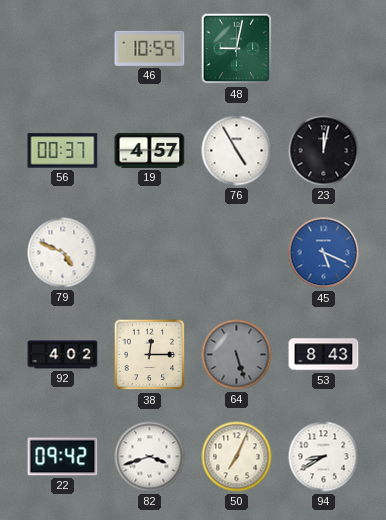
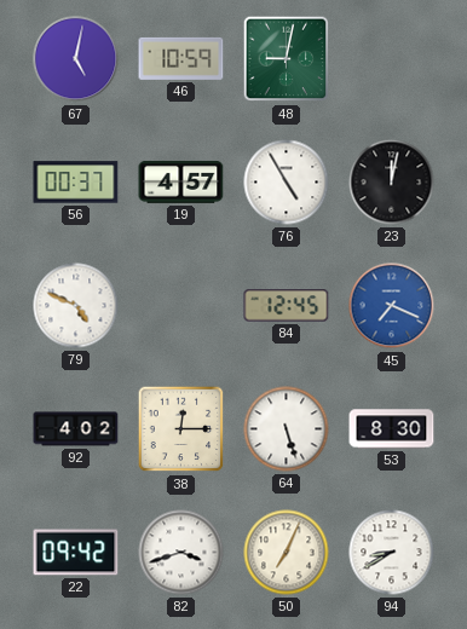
67: none -> 5:02 (76, 59)
84: none -> 12:45 (287, 306)
45: 5:19 -> 7:19 (392, 306)
64 dial: grey -> white (287, 429)
53: 8:43 -> 8:30 (392, 429)
